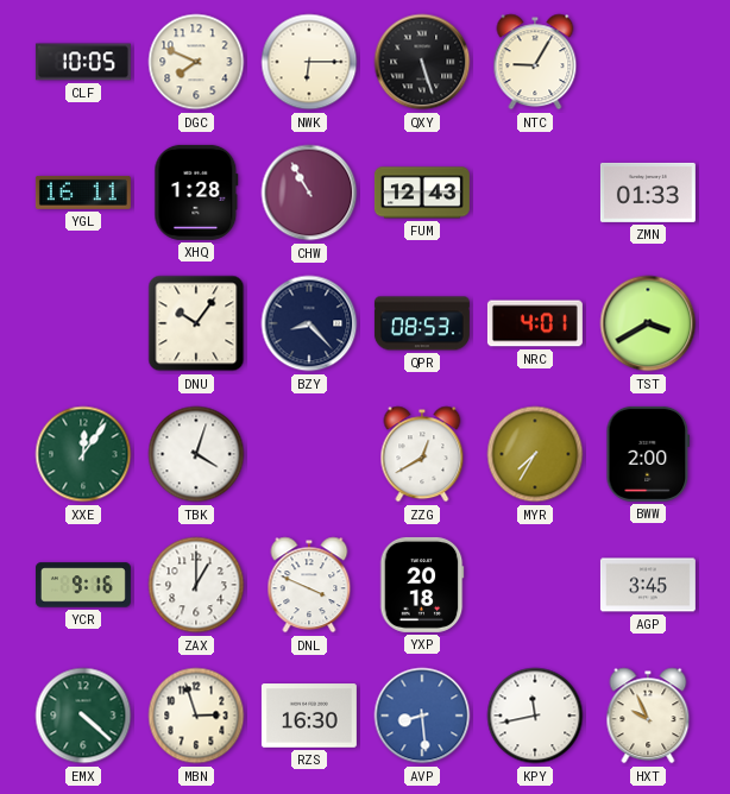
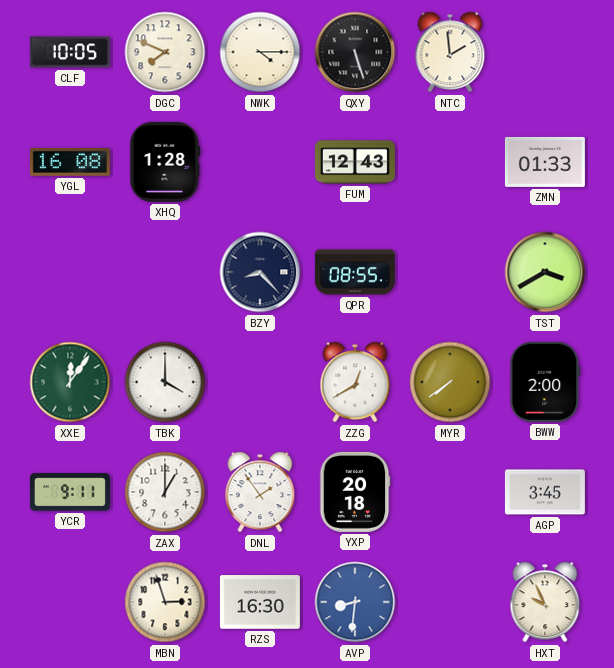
NWK: 6:15 -> 4:15 (260, 52)
NTC: 9:05 -> 1:59 (450, 52)
YGL: 16:11 -> 16:08 (70, 162)
CHW: 10:55 -> none (309, 193)
DNU: 10:06 -> none (196, 323)
QPR: 08:53 -> 08:55 (355, 272)
NRC: 4:01 -> none (535, 323)
TBK: 4:03 -> 4:00 (165, 382)
MYR: 7:35 -> 7:39 (450, 382)
YCR: 9:16 -> 9:11 (70, 492)
DNL: 3:49 -> 1:54 (260, 492)
EMX: 4:22 -> none (83, 716)
AVP: 8:29 -> 8:31 (355, 602)
KPY: 11:43 -> none (535, 716)
